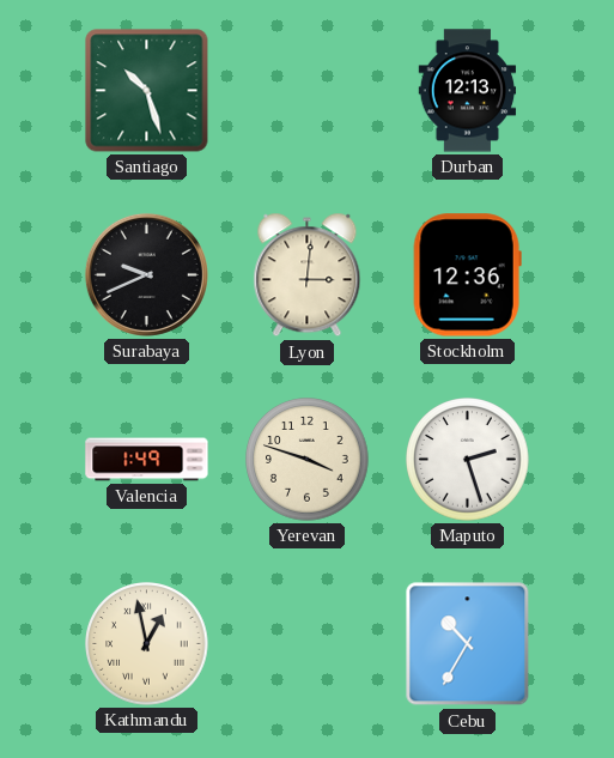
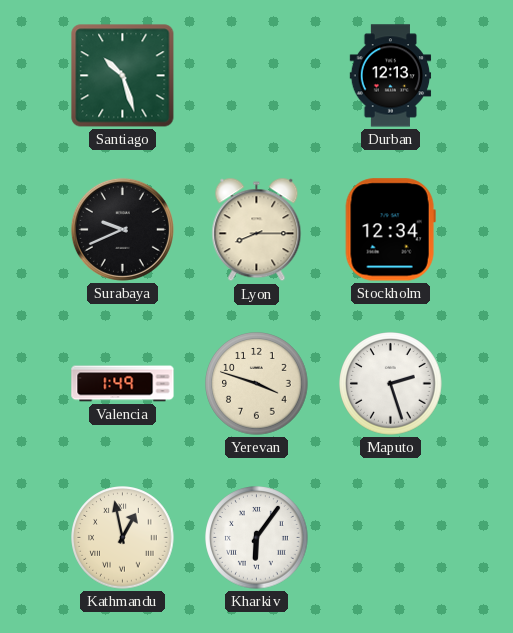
Lyon: 3:01 -> 8:15 (257, 230)
Stockholm: 12:36 -> 12:34 (390, 230)
Kharkiv: none -> 6:06 (257, 538)
Cebu: 10:35 -> none (468, 644)
